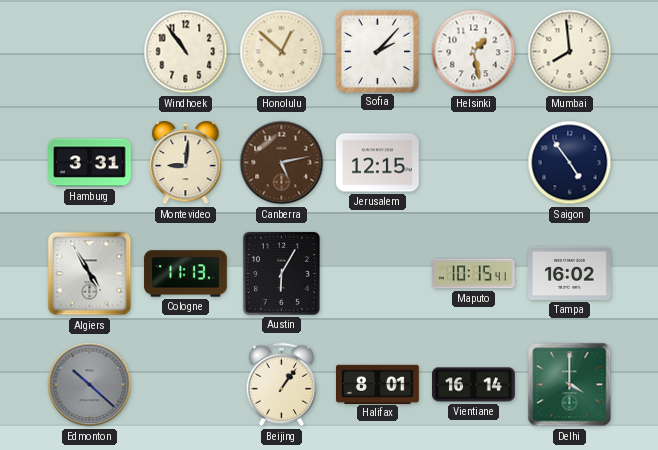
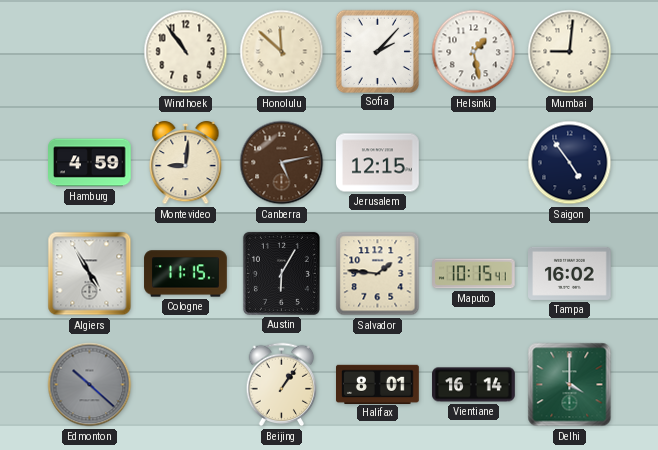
Honolulu: 12:52 -> 11:52 (282, 52)
Mumbai: 7:59 -> 9:01 (570, 52)
Hamburg: 3:31 -> 4:59 (90, 163)
Cologne: 11:13 -> 11:15 (186, 274)
Salvador: none -> 1:46 (378, 274)
